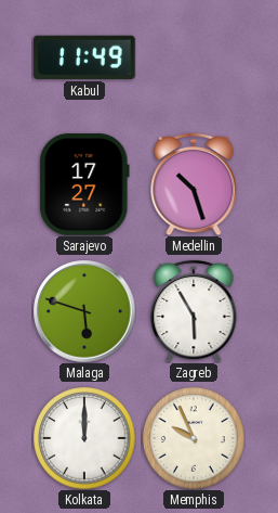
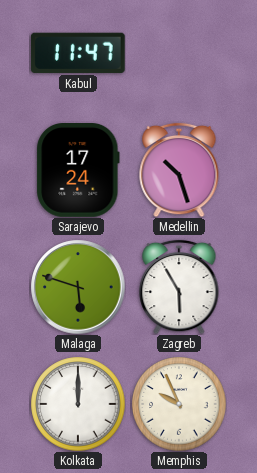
Kabul: 11:49 -> 11:47 (78, 53)
Sarajevo: 17:27 -> 17:24 (78, 171)
